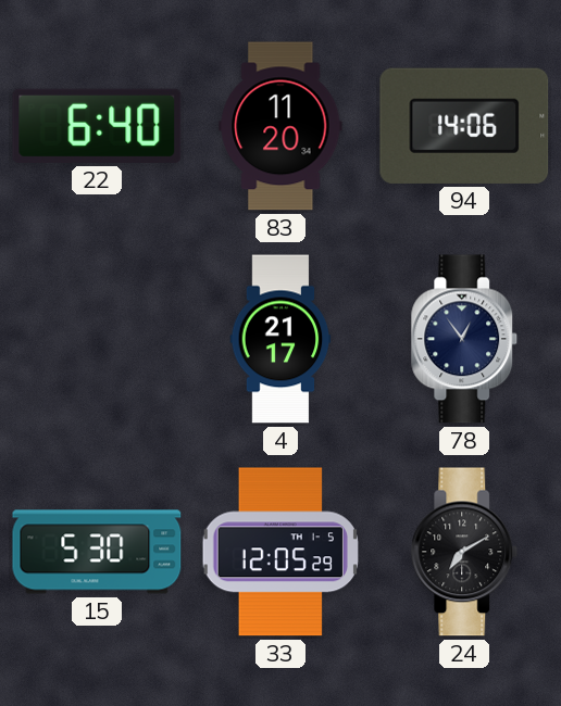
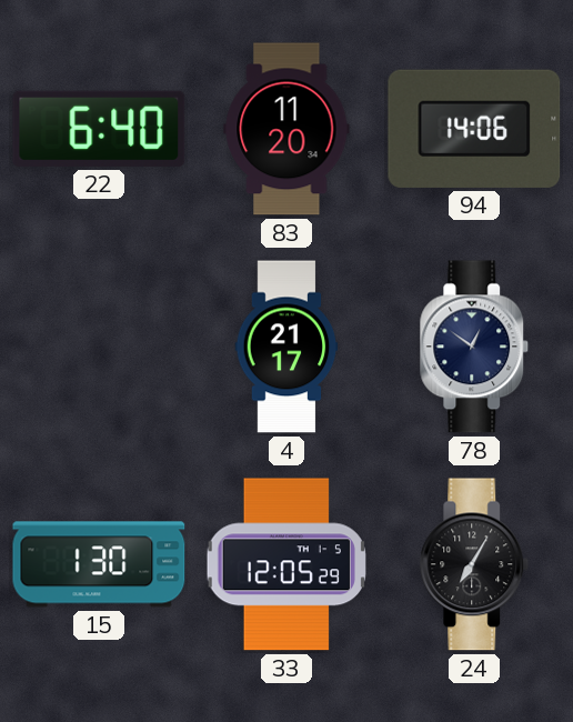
78: 12:54 -> 12:51 (474, 347)
15: 5:30 -> 1:30 (99, 564)
24: 7:10 -> 7:05 (474, 564)
